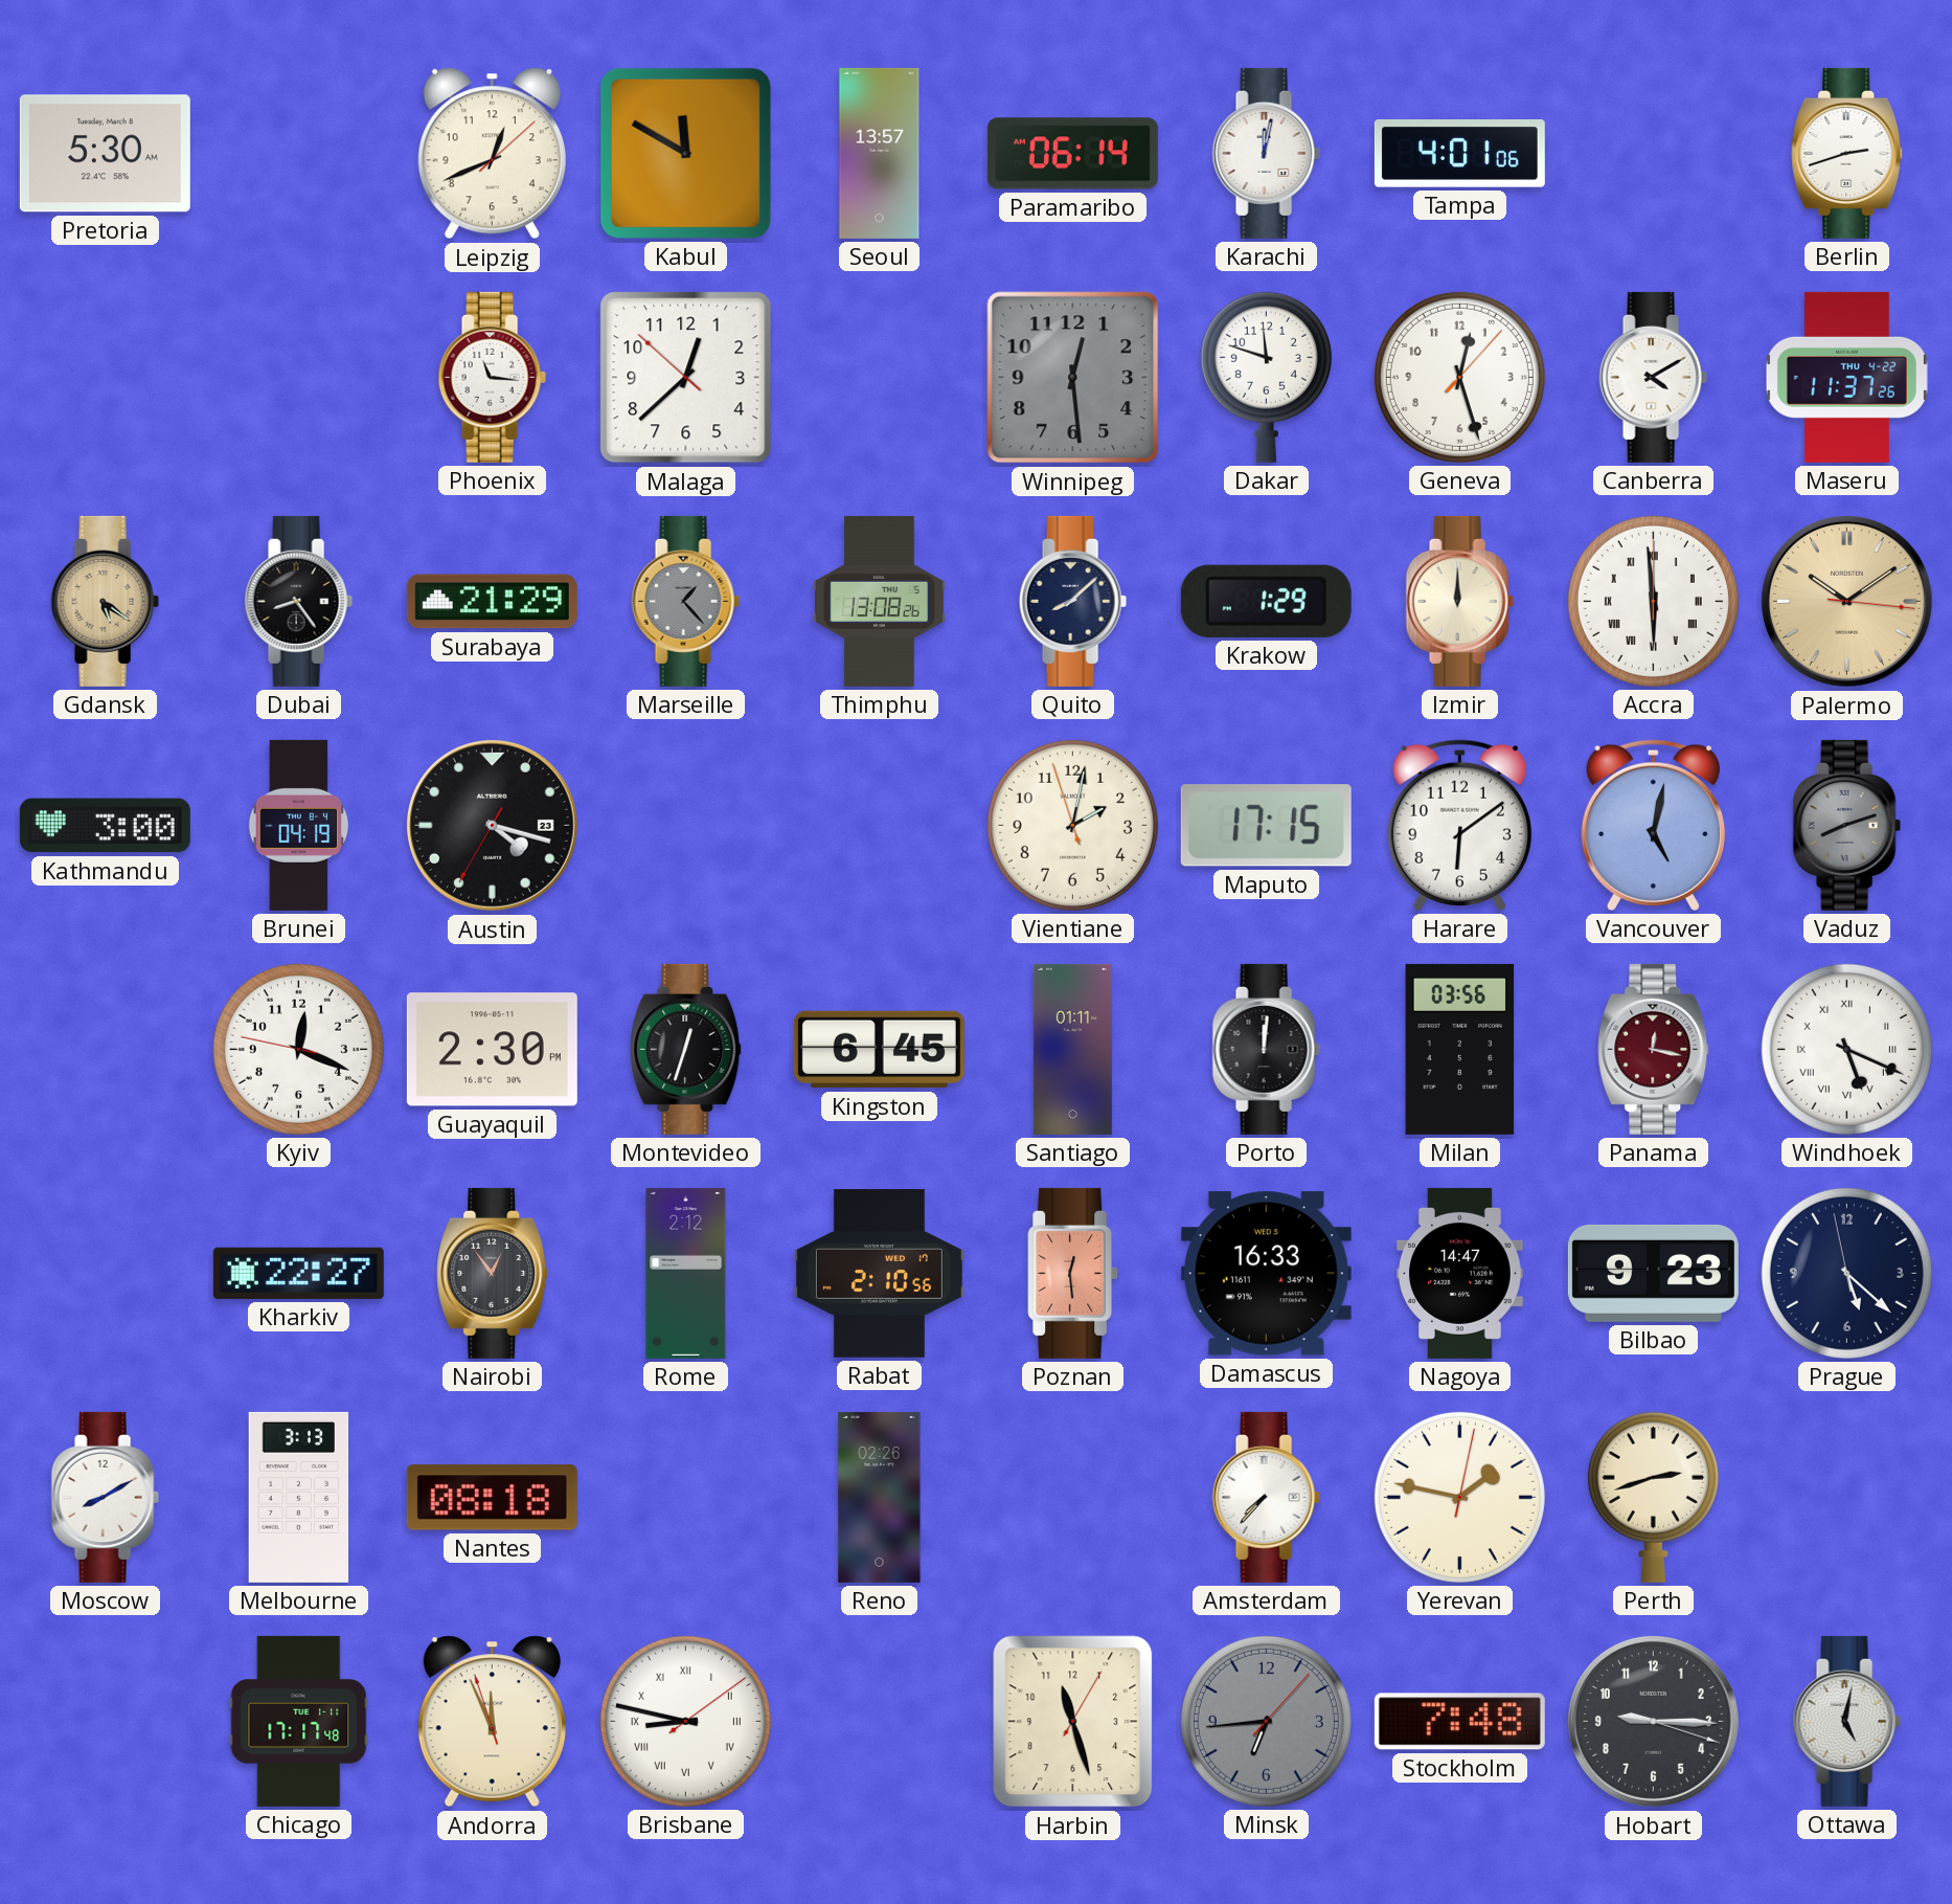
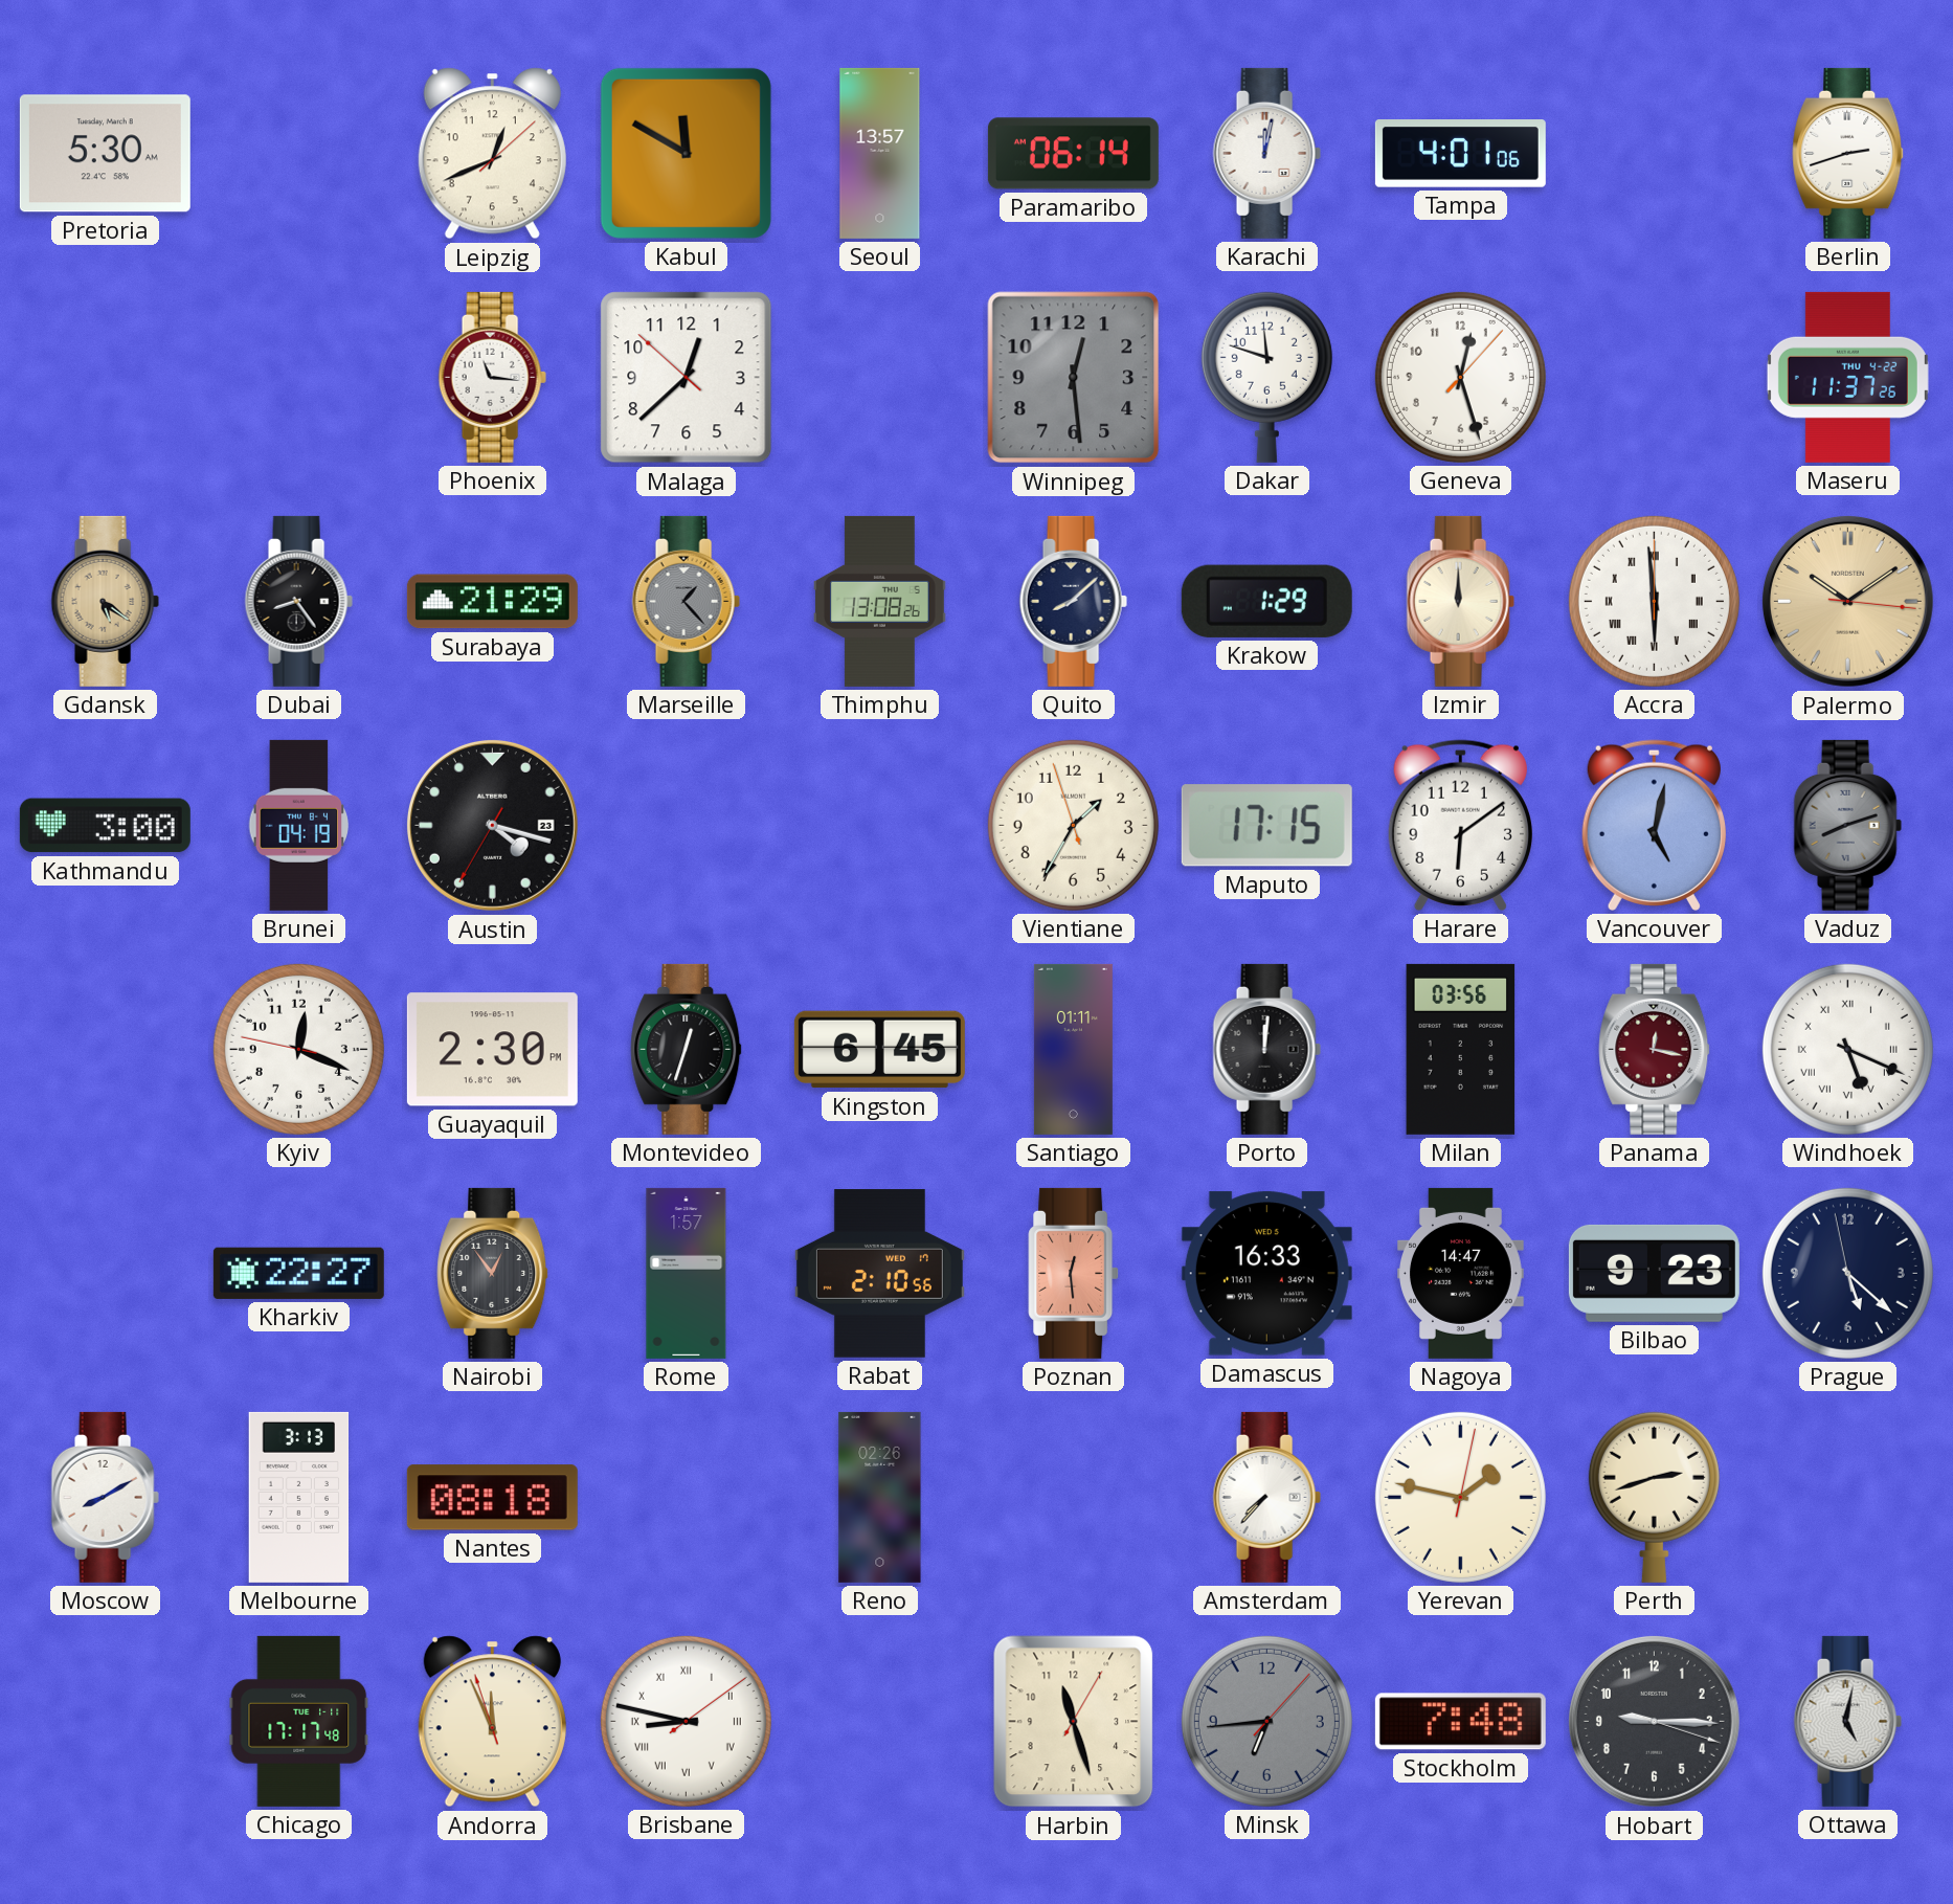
Canberra: 4:10 -> none (1653, 377)
Vientiane: 2:01 -> 1:34 (1073, 825)
Rome: 2:12 -> 1:57 (687, 1273)
